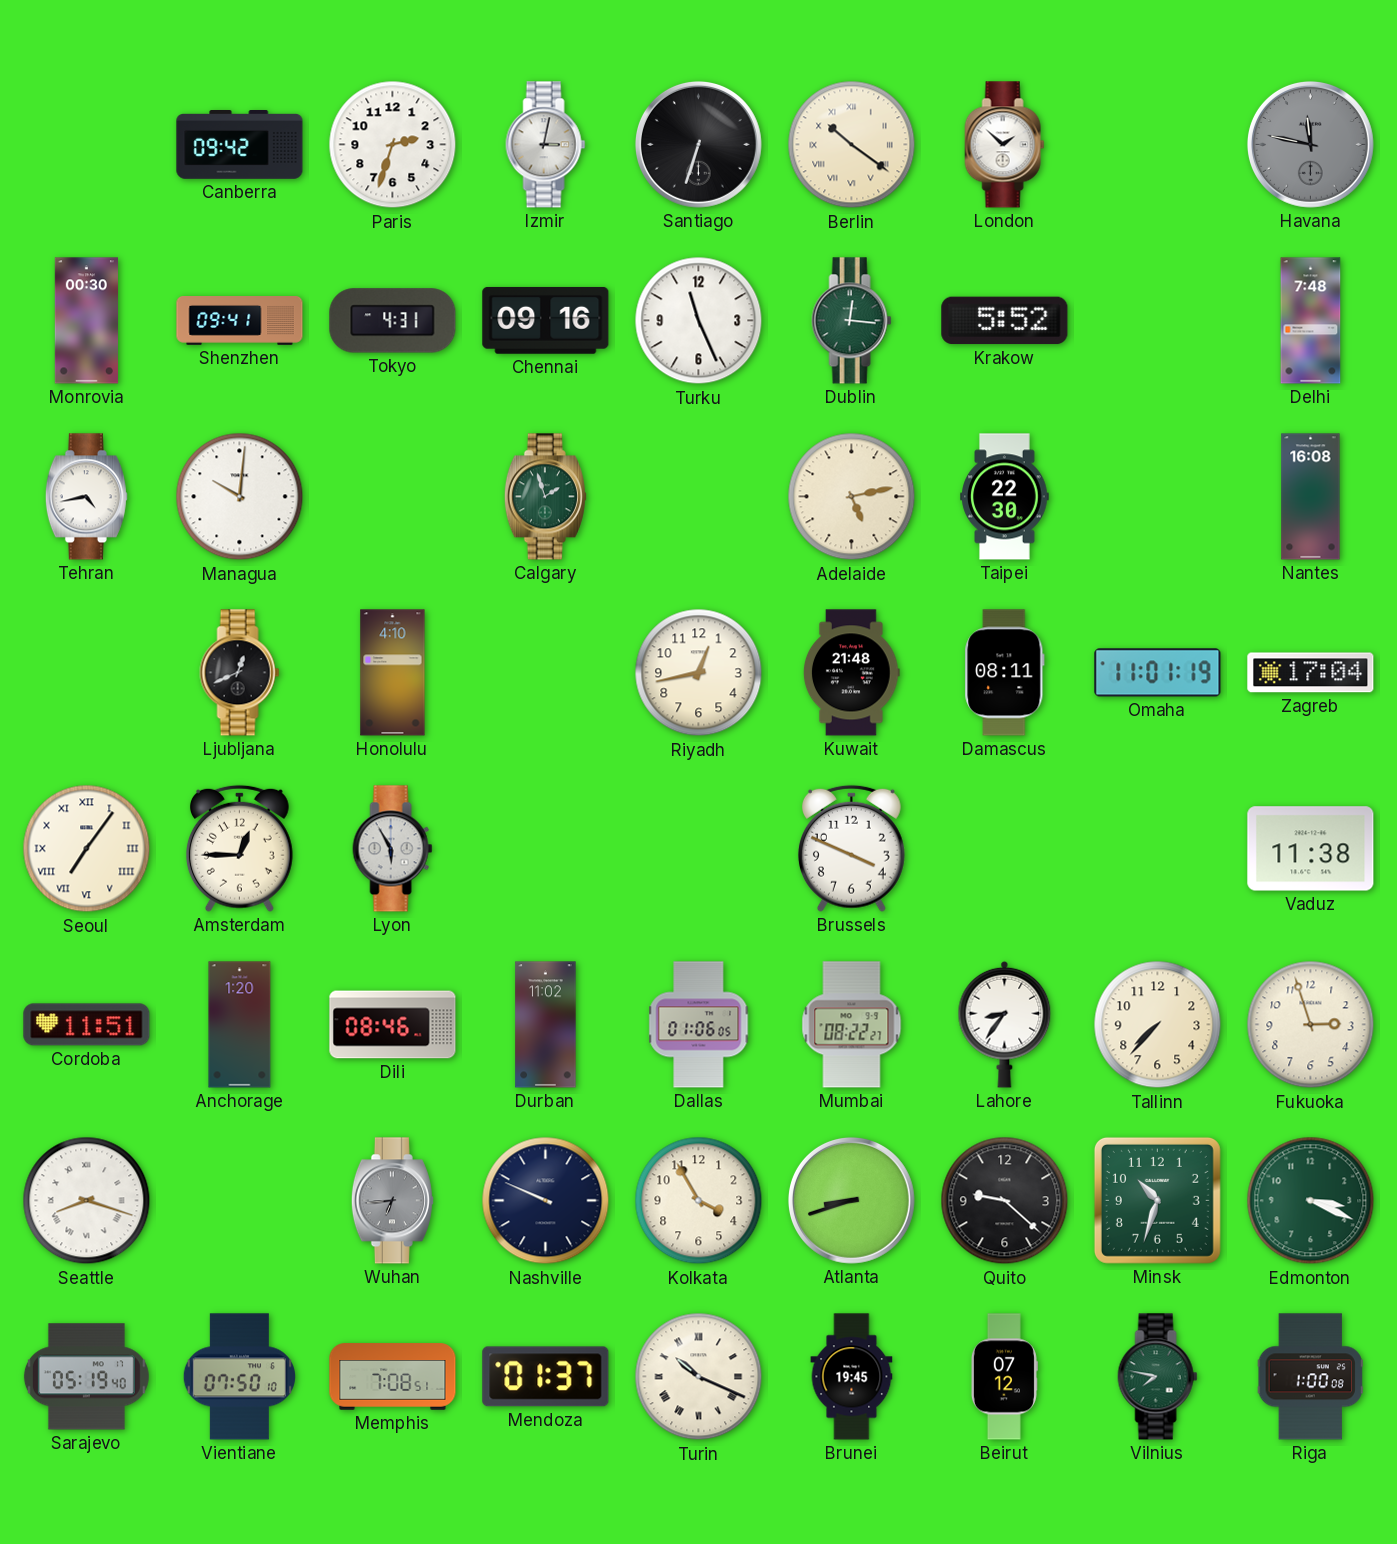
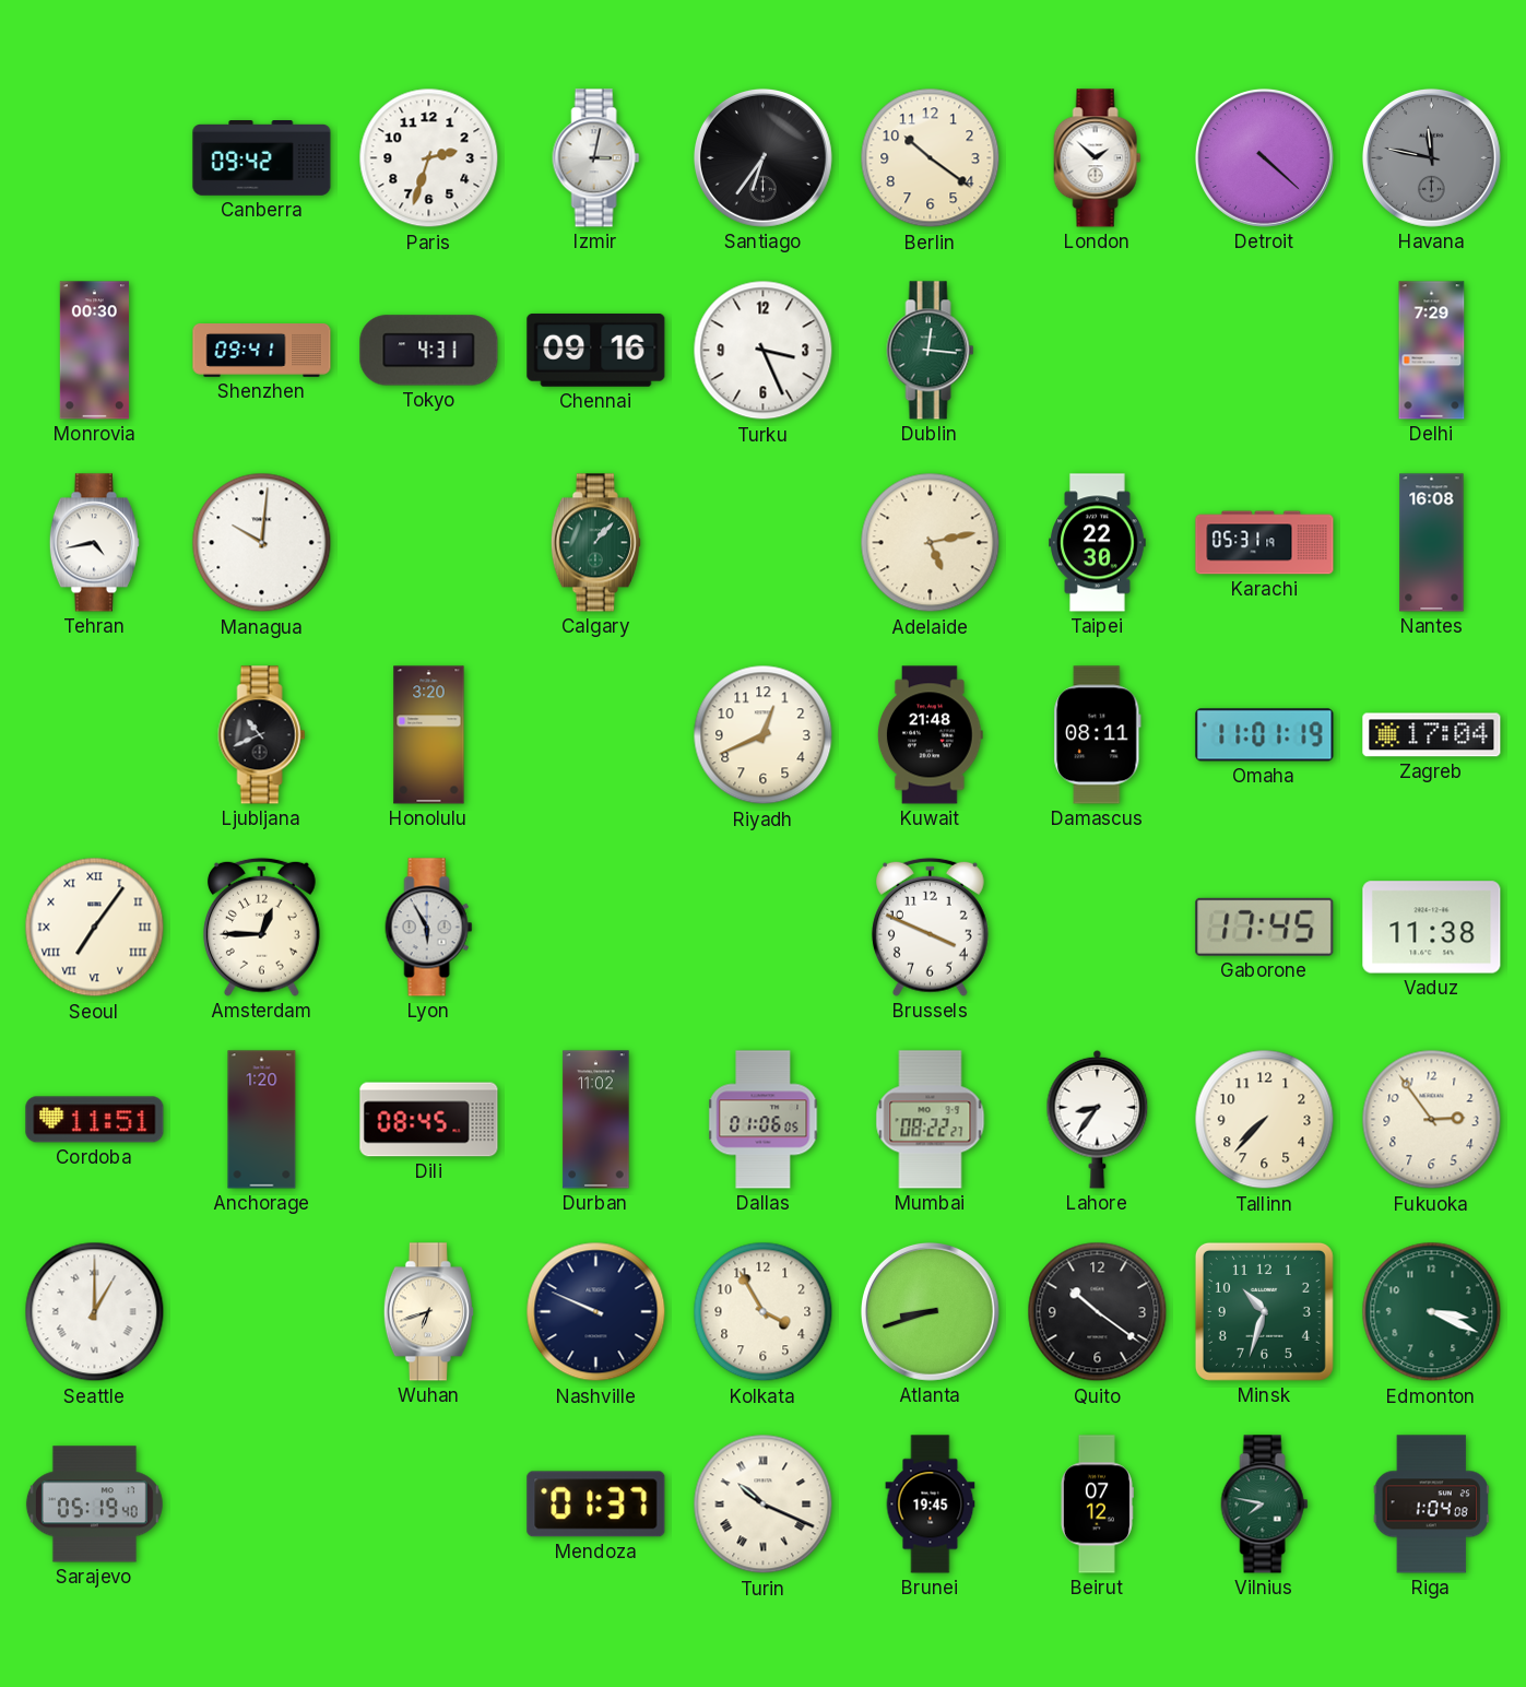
Santiago: 6:33 -> 6:36 (762, 157)
Berlin numerals: Roman -> Arabic (931, 158)
Detroit: none -> 4:22 (1264, 157)
Turku: 11:26 -> 3:26 (764, 351)
Krakow: 5:52 -> none (1005, 321)
Delhi: 7:48 -> 7:29 (1432, 351)
Calgary: 1:57 -> 1:07 (595, 543)
Karachi: none -> 05:31 (1265, 543)
Ljubljana: 12:41 -> 10:41 (262, 735)
Honolulu: 4:10 -> 3:20 (429, 735)
Riyadh: 12:43 -> 12:41 (764, 735)
Gaborone: none -> 17:45 (1265, 927)
Dili: 08:46 -> 08:45 (429, 1120)
Fukuoka: 2:57 -> 2:54 (1432, 1120)
Seattle: 8:18 -> 1:00 (95, 1312)
Wuhan: 6:44 -> 6:42 (428, 1312)
Wuhan dial: grey -> cream (428, 1312)
Quito: 9:22 -> 10:21 (1098, 1312)
Vientiane: 07:50 -> none (239, 1377)
Memphis: 7:08 -> none (393, 1377)
Riga: 1:00 -> 1:04 (1431, 1505)
